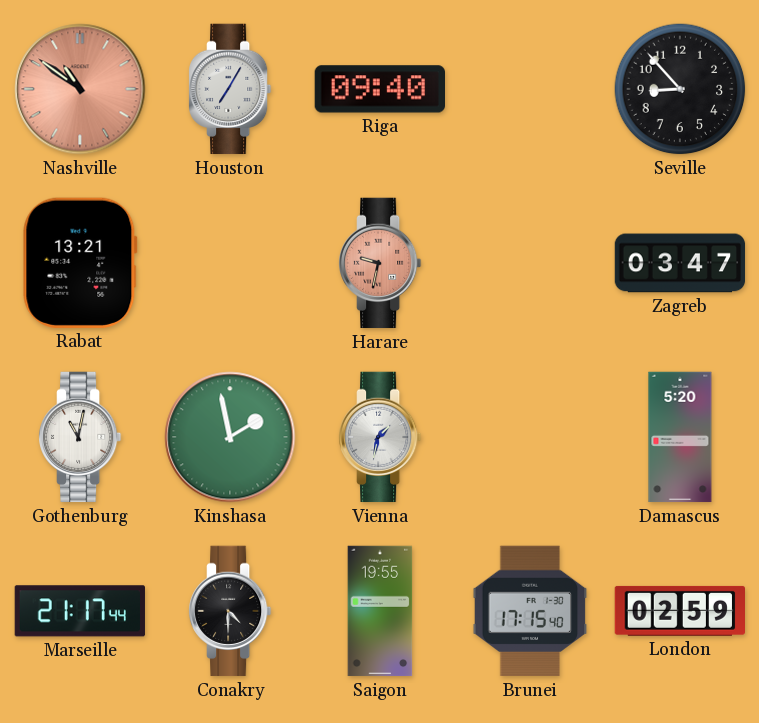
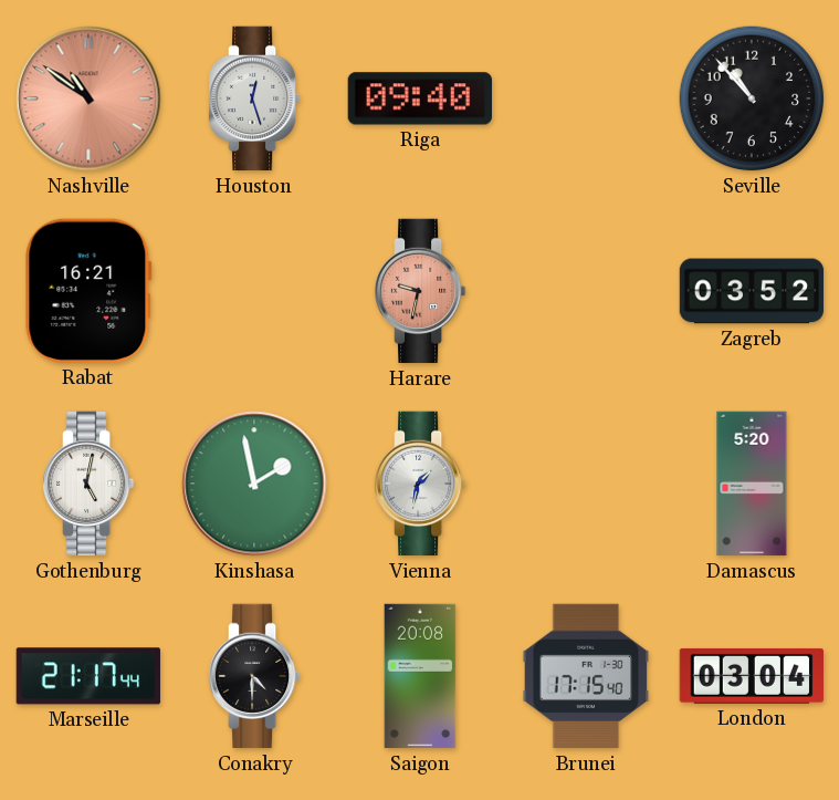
Houston: 7:05 -> 12:27 (255, 98)
Seville: 8:53 -> 10:53 (752, 98)
Rabat: 13:21 -> 16:21 (88, 291)
Zagreb: 03:47 -> 03:52 (752, 291)
Gothenburg: 11:02 -> 5:02 (90, 484)
Saigon: 19:55 -> 20:08 (420, 676)
London: 02:59 -> 03:04 (751, 676)
